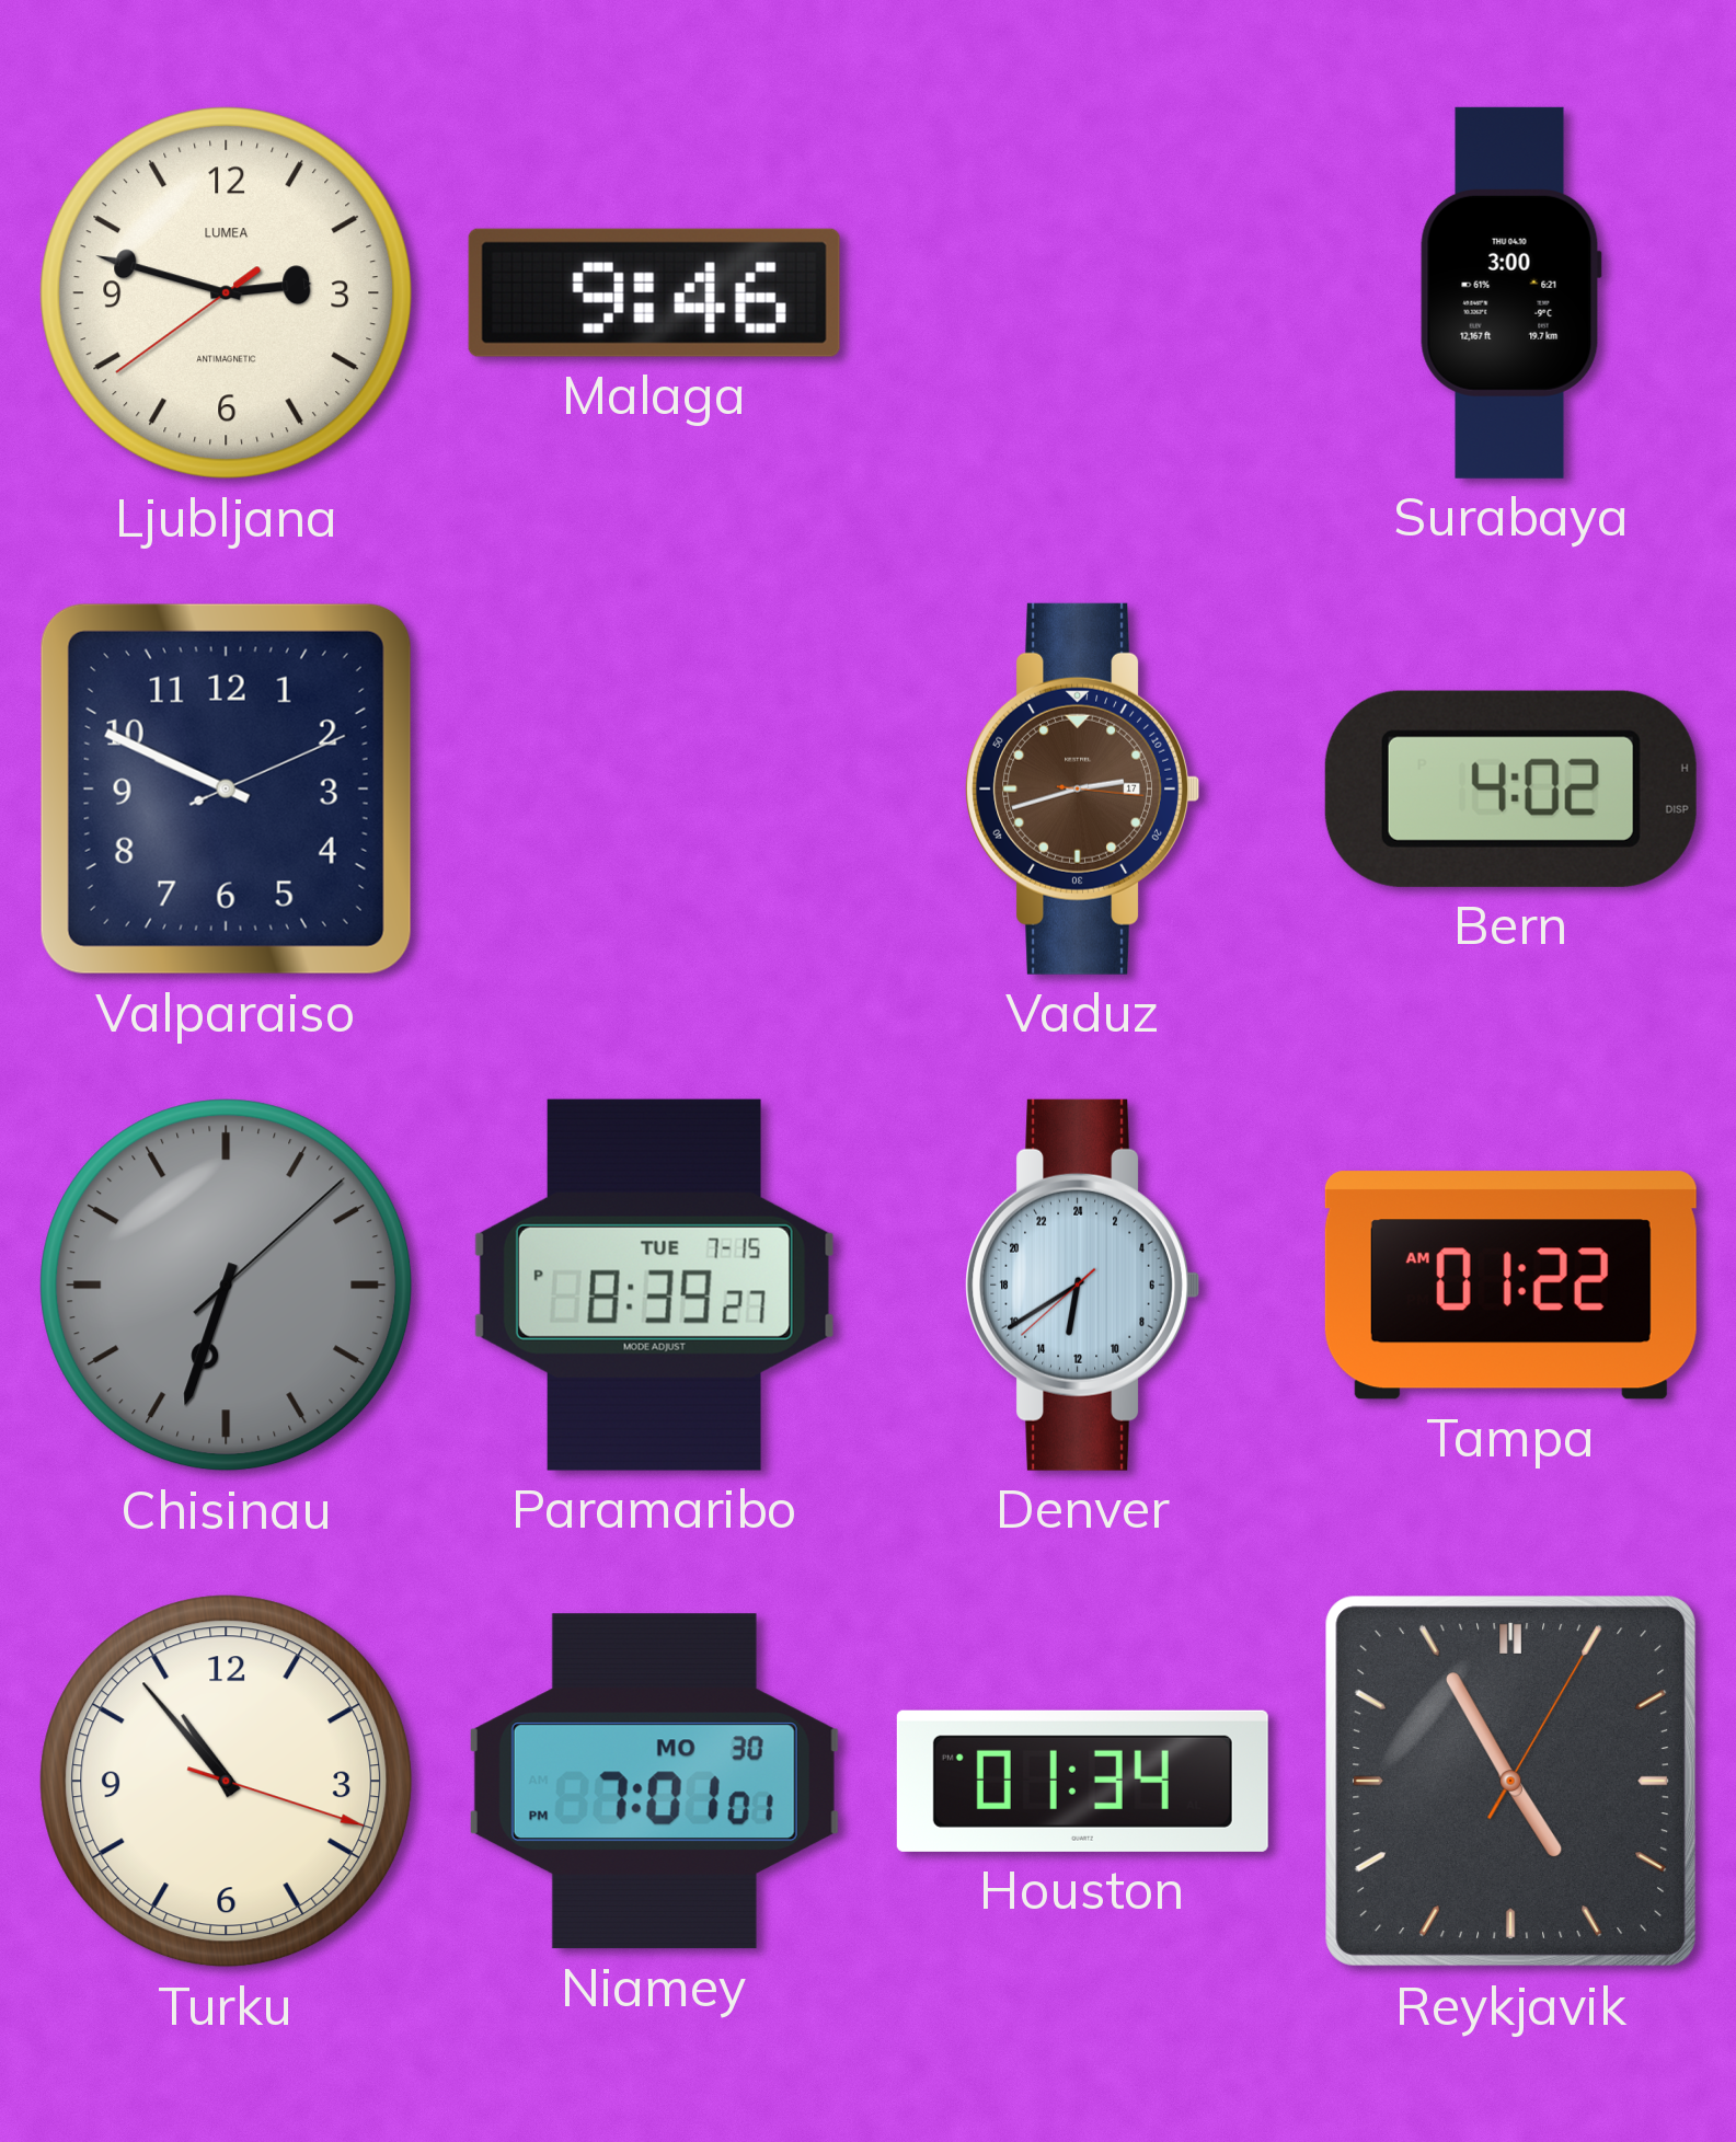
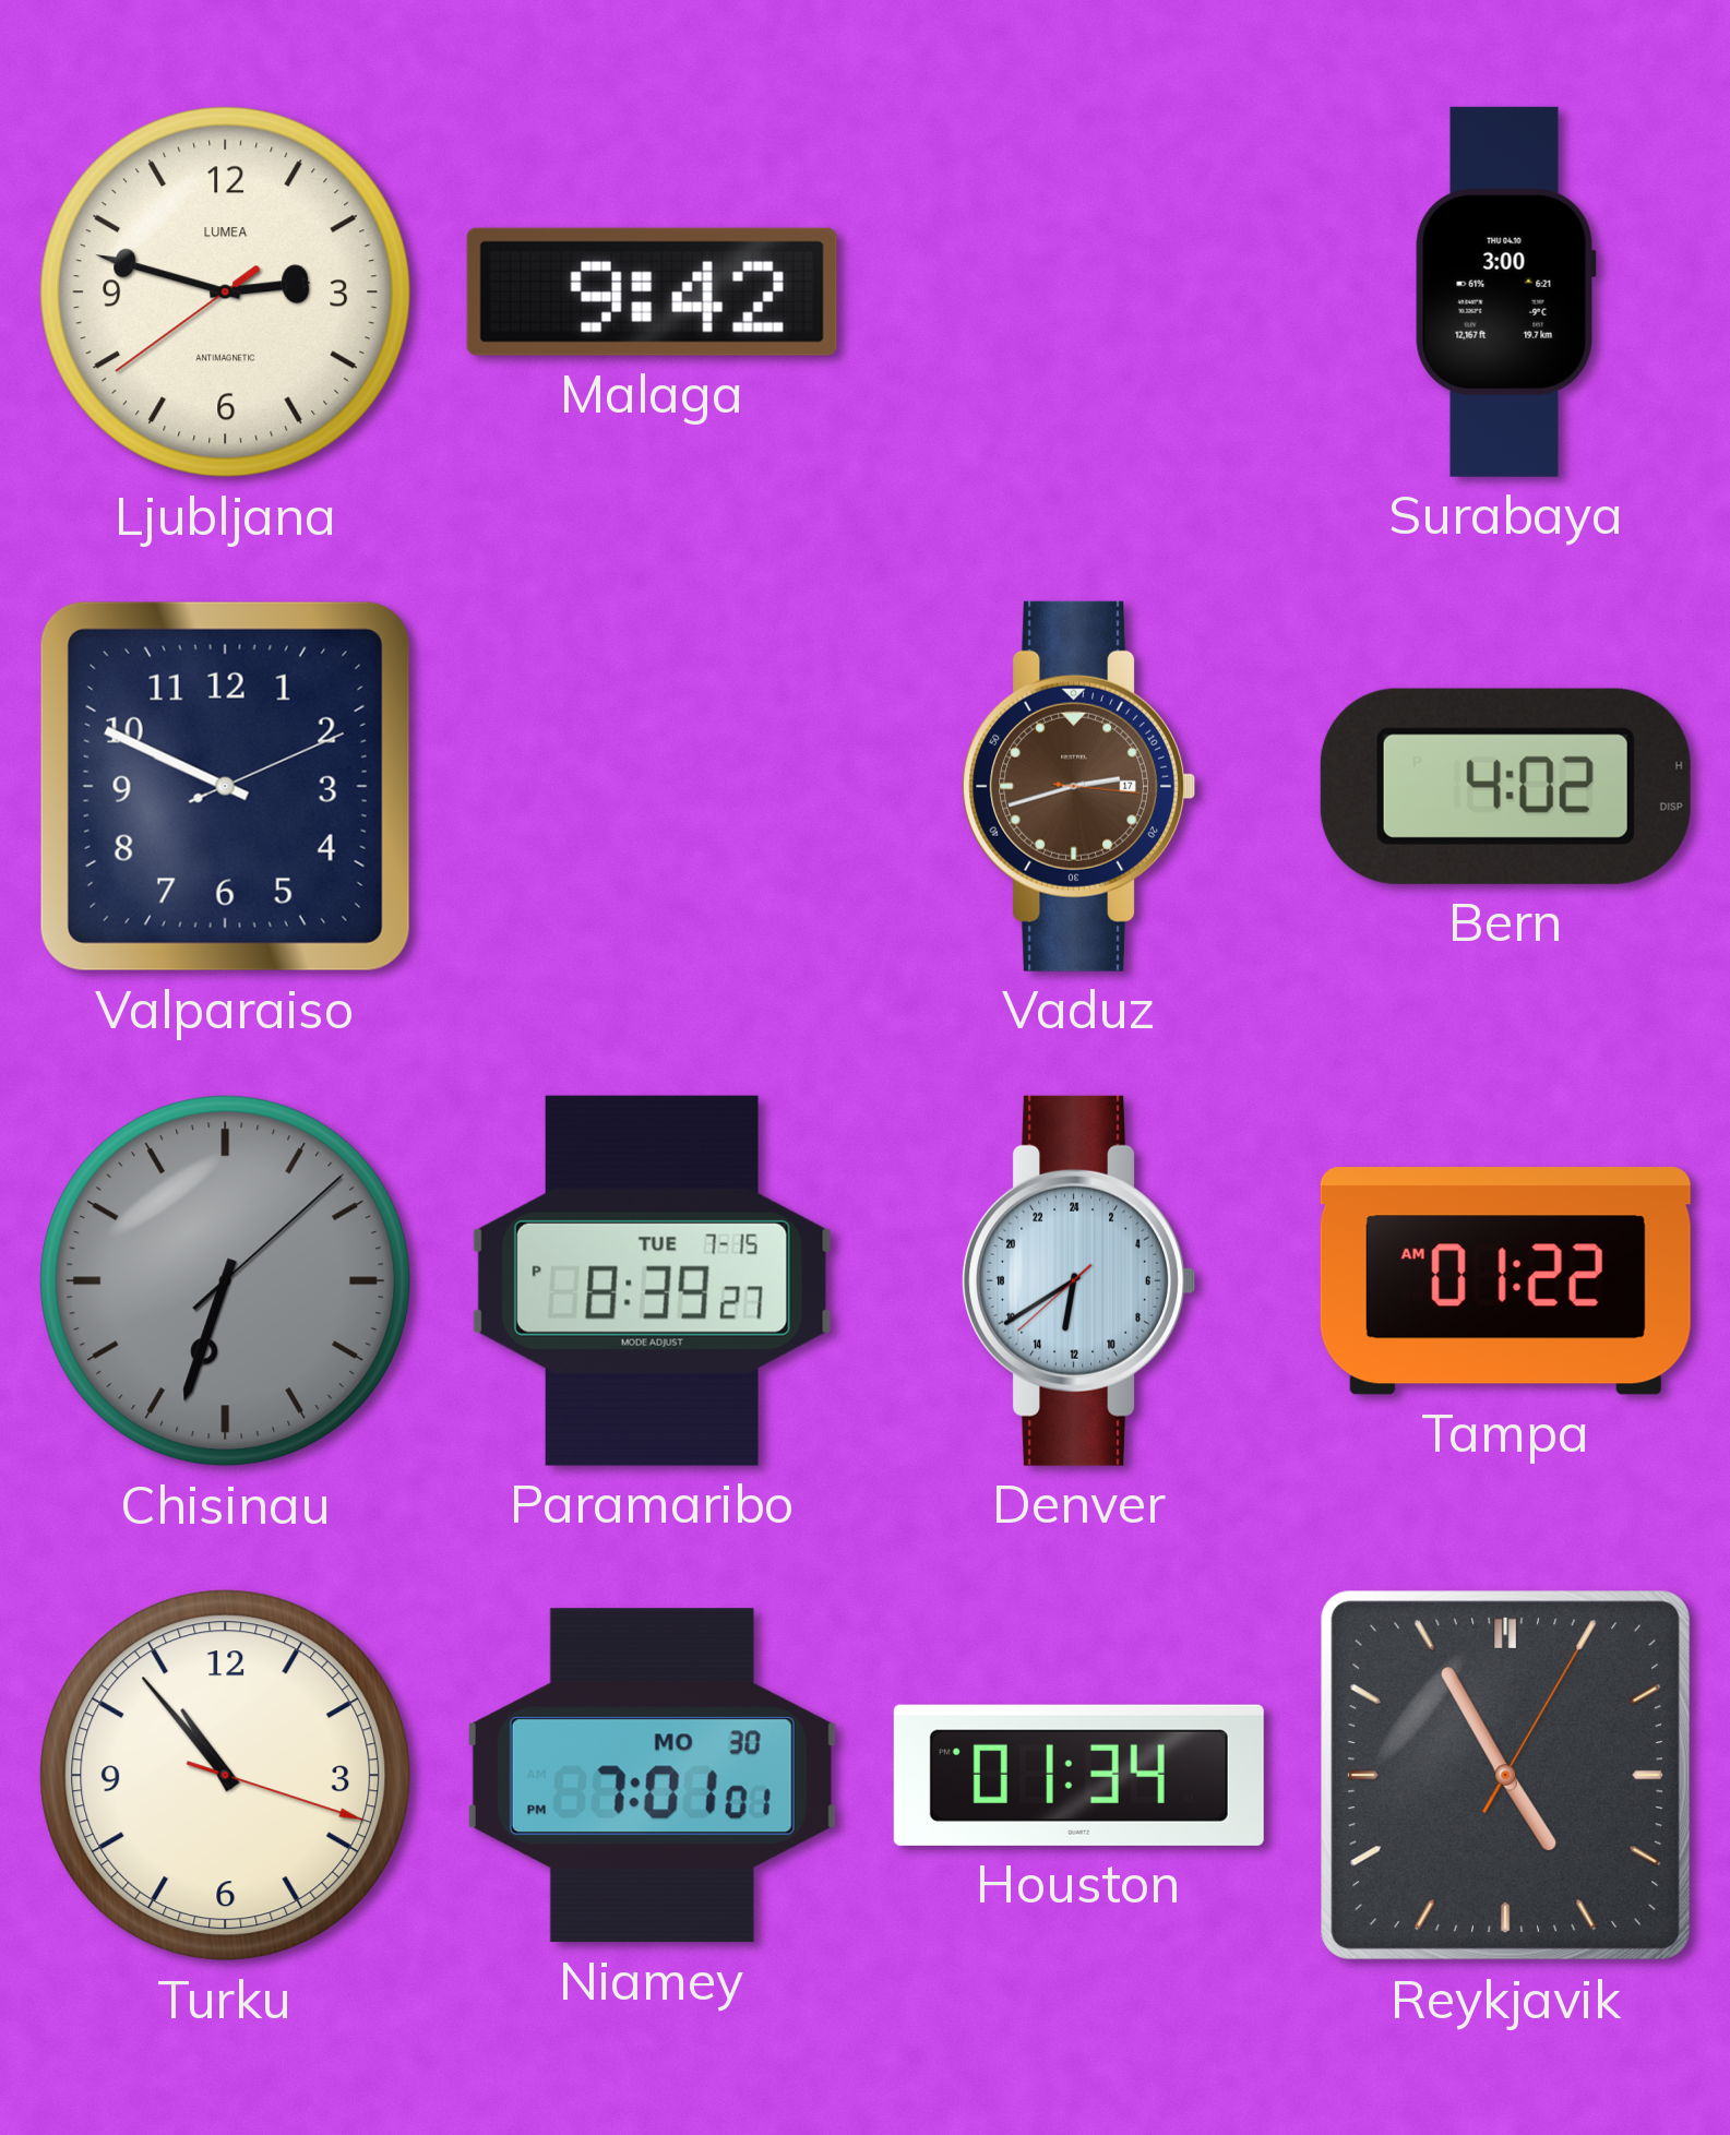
Malaga: 9:46 -> 9:42 (652, 291)
